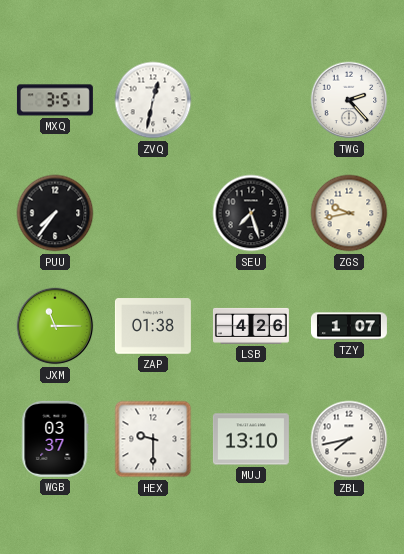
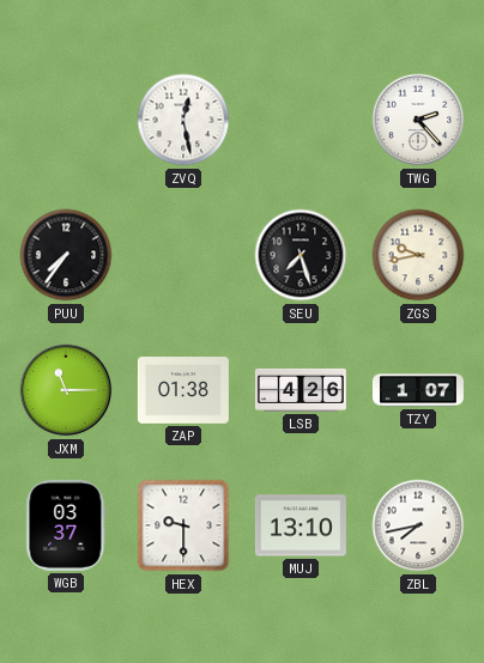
MXQ: 3:51 -> none (55, 100)
ZVQ: 12:32 -> 12:28 (183, 120)
